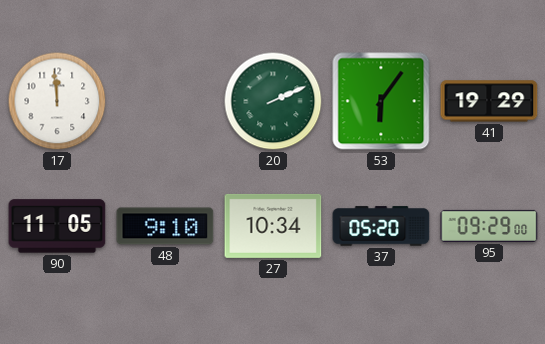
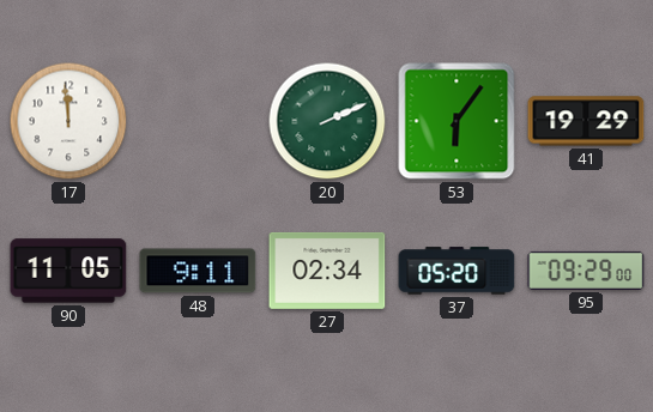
48: 9:10 -> 9:11 (198, 271)
27: 10:34 -> 02:34 (327, 271)
